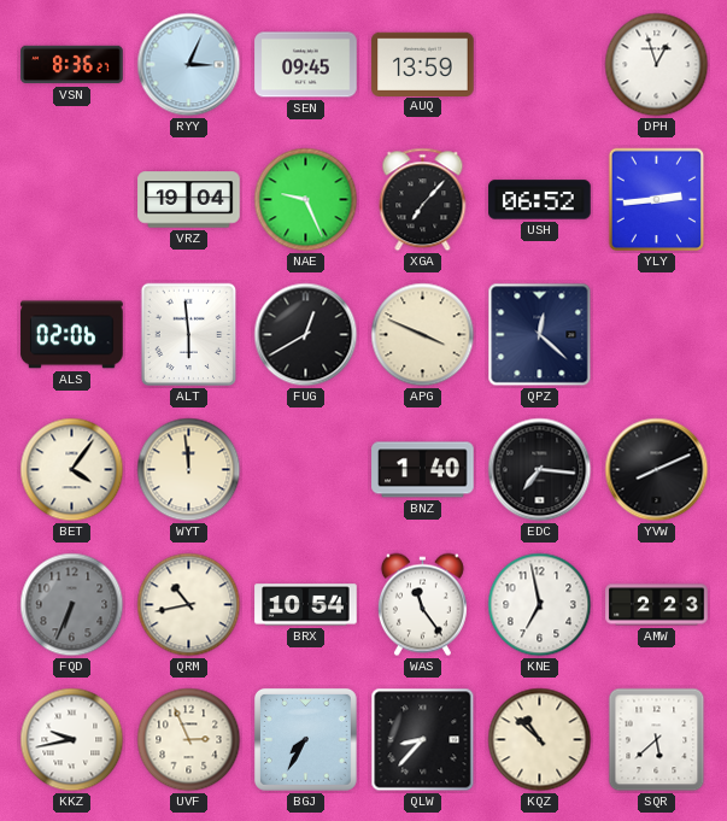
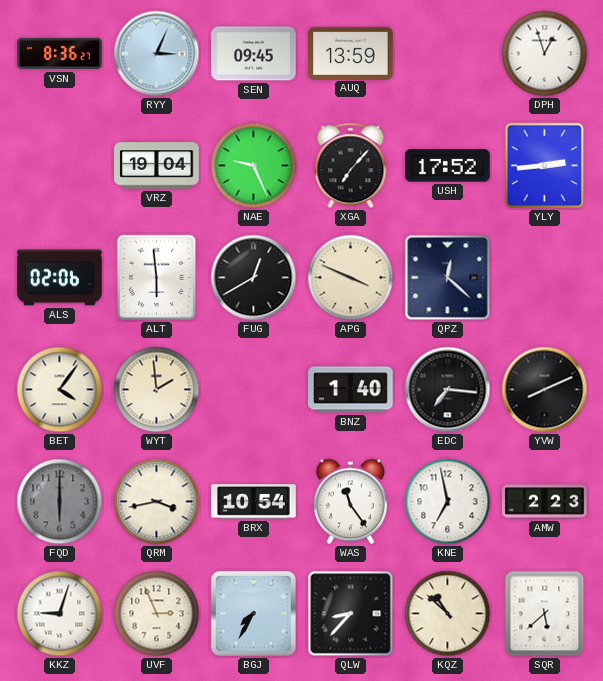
USH: 06:52 -> 17:52 (448, 166)
WYT: 11:59 -> 1:59 (157, 390)
FQD: 6:34 -> 6:00 (60, 502)
QRM: 10:43 -> 3:43 (157, 502)
KKZ: 9:43 -> 9:03 (60, 614)
